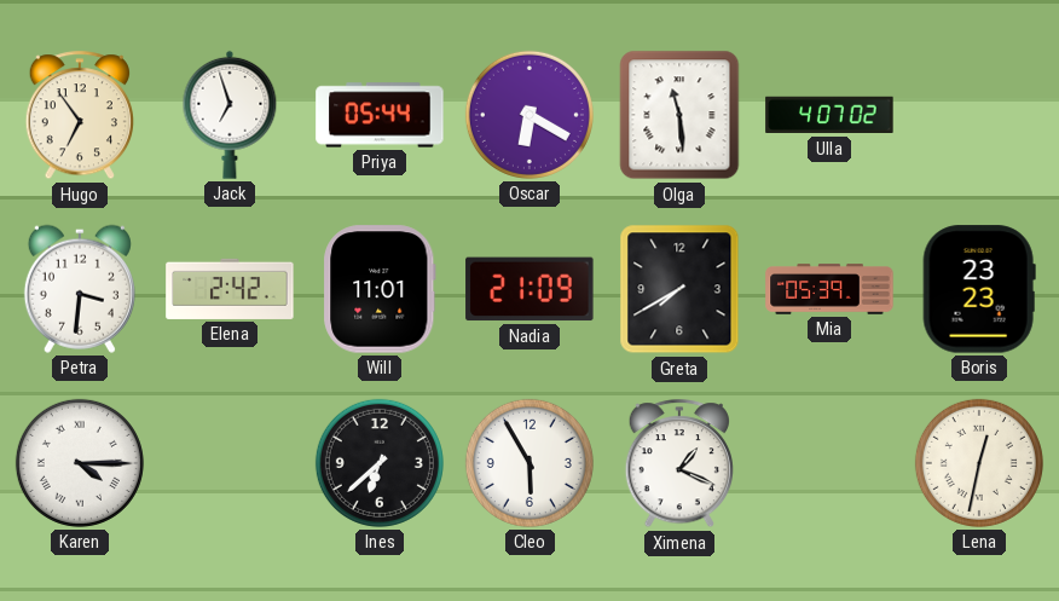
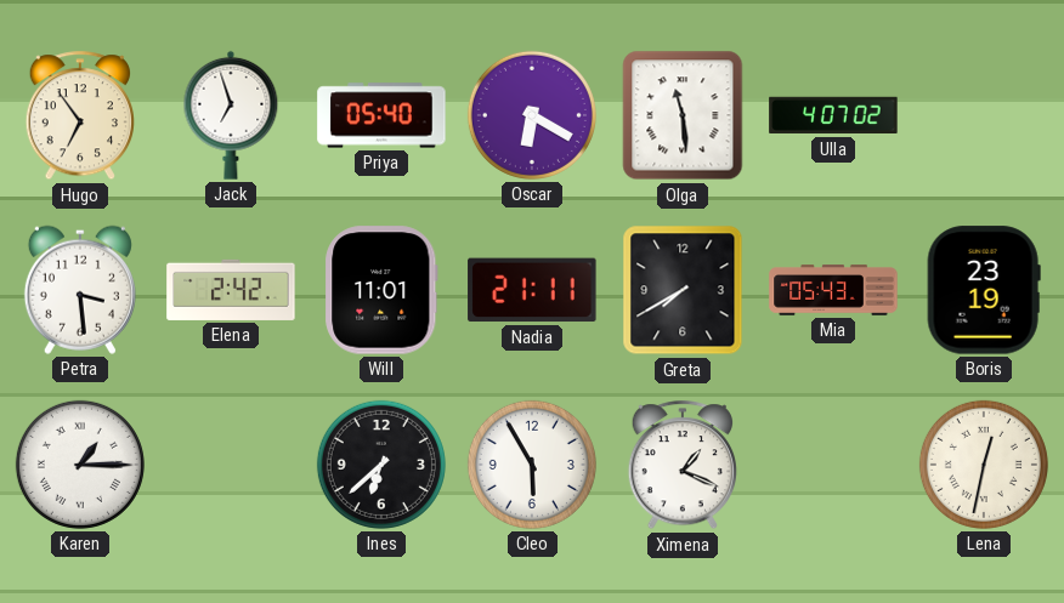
Priya: 05:44 -> 05:40 (381, 115)
Petra: 3:31 -> 3:29 (80, 290)
Nadia: 21:09 -> 21:11 (532, 290)
Mia: 05:39 -> 05:43 (833, 290)
Boris: 23:23 -> 23:19 (984, 290)
Karen: 4:15 -> 1:15 (80, 465)
